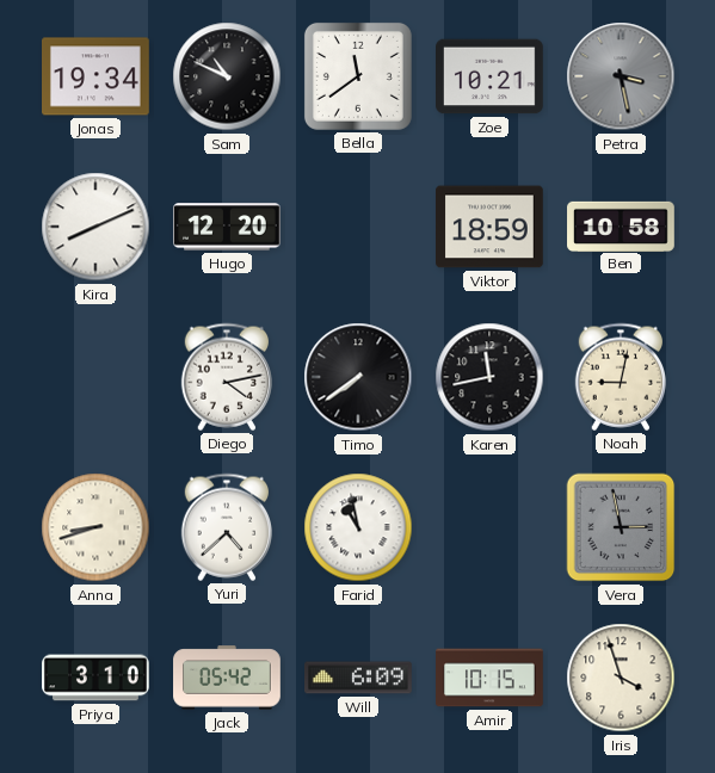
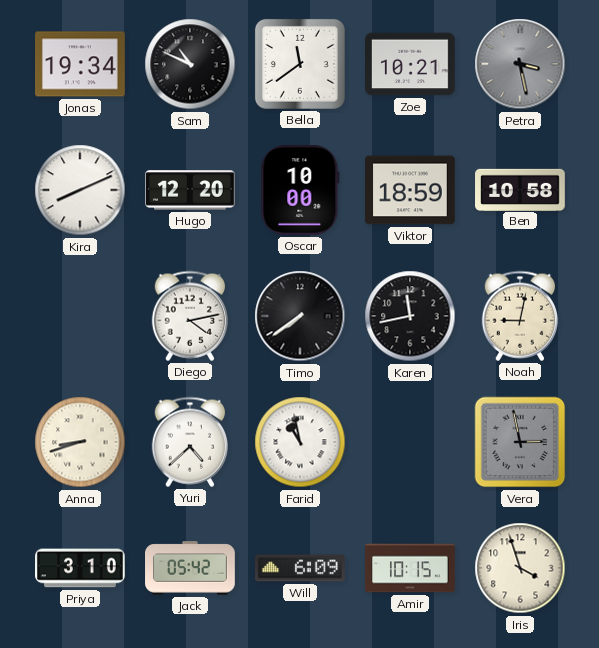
Oscar: none -> 10:00 (300, 191)
